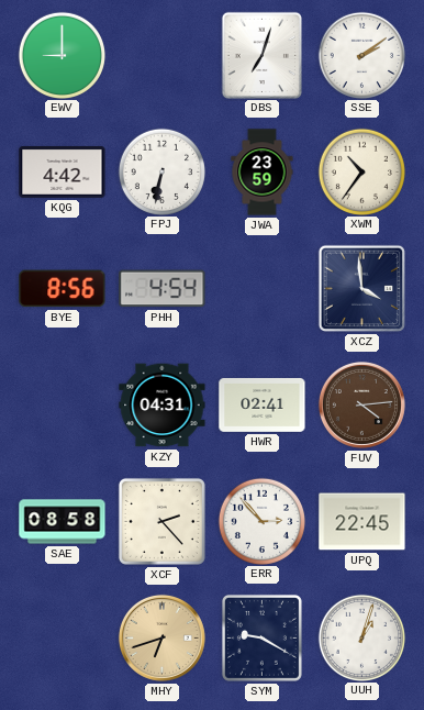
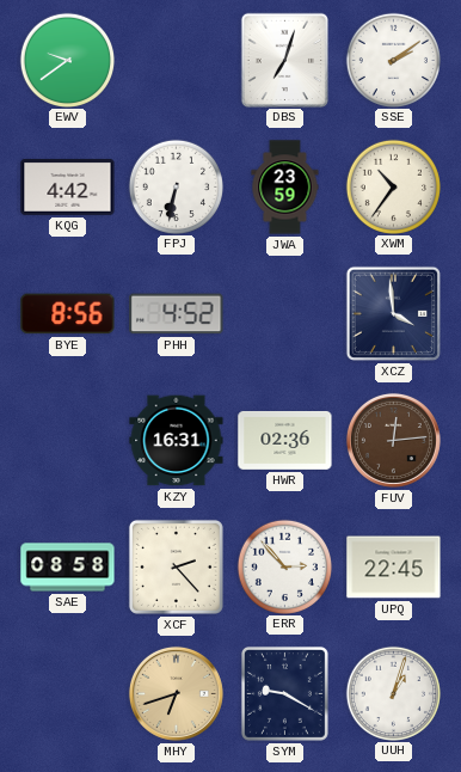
EWV: 9:00 -> 9:39 (67, 60)
PHH: 4:54 -> 4:52 (177, 314)
KZY: 04:31 -> 16:31 (177, 441)
HWR: 02:41 -> 02:36 (285, 440)
FUV: 4:14 -> 12:14 (393, 440)
